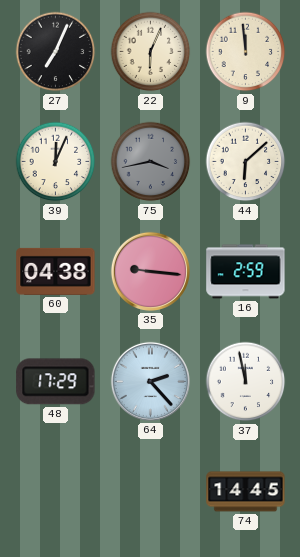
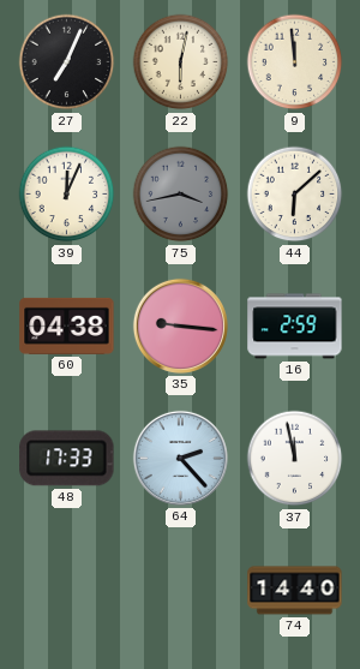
22: 6:04 -> 6:02 (181, 62)
48: 17:29 -> 17:33 (67, 459)
74: 14:45 -> 14:40 (295, 591)
